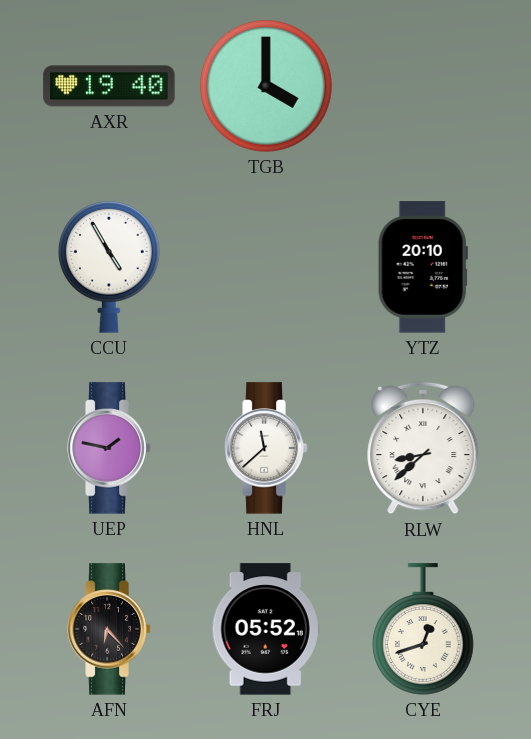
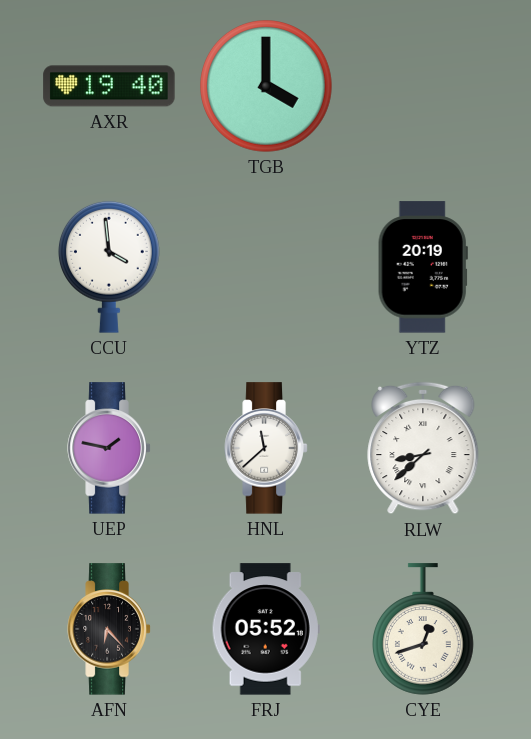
CCU: 4:55 -> 3:59 (109, 267)
YTZ: 20:10 -> 20:19 (423, 267)
